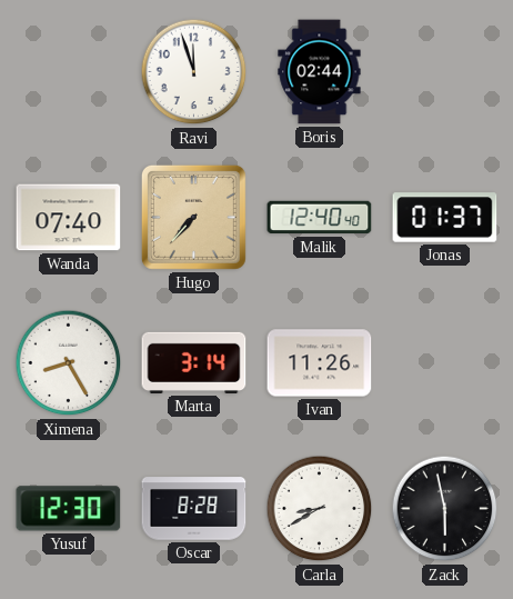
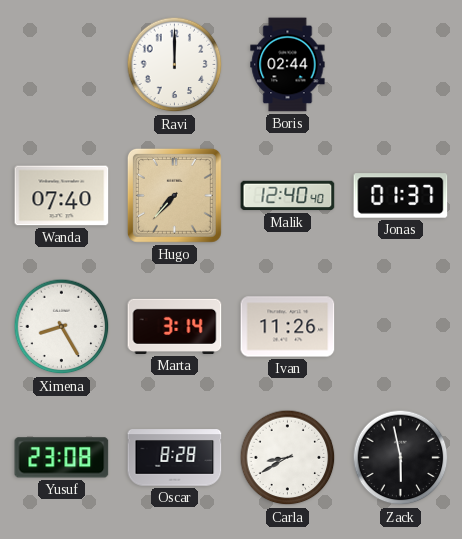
Ravi: 11:57 -> 12:00 (175, 65)
Yusuf: 12:30 -> 23:08 (62, 458)
